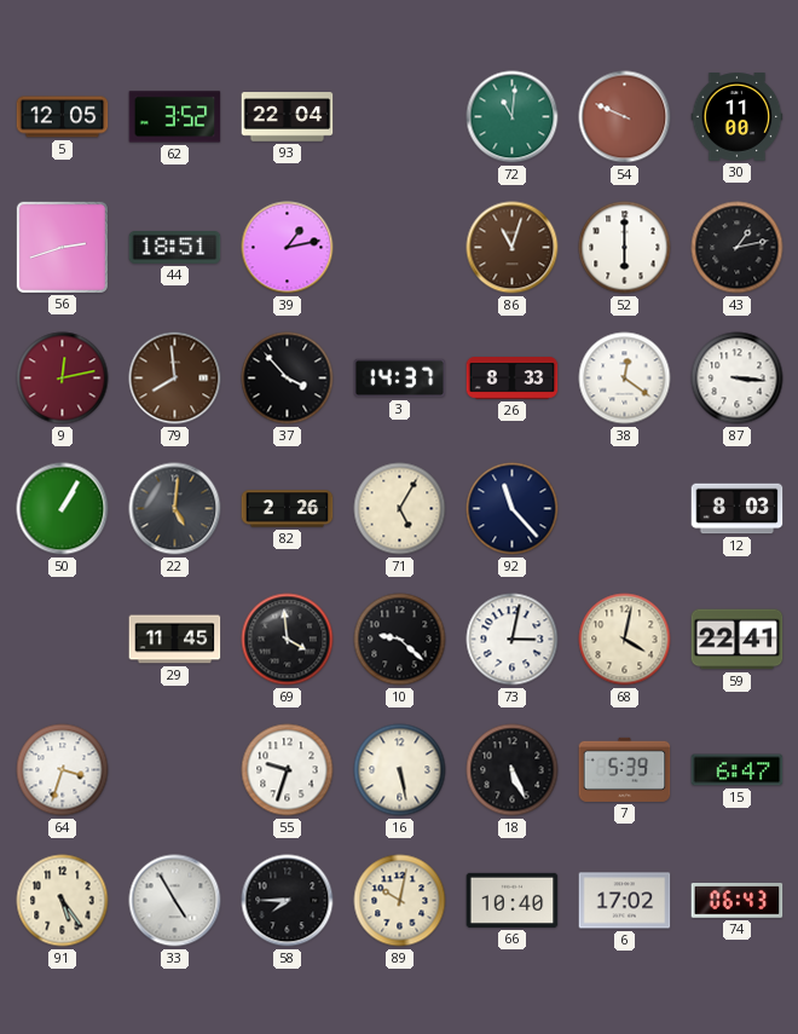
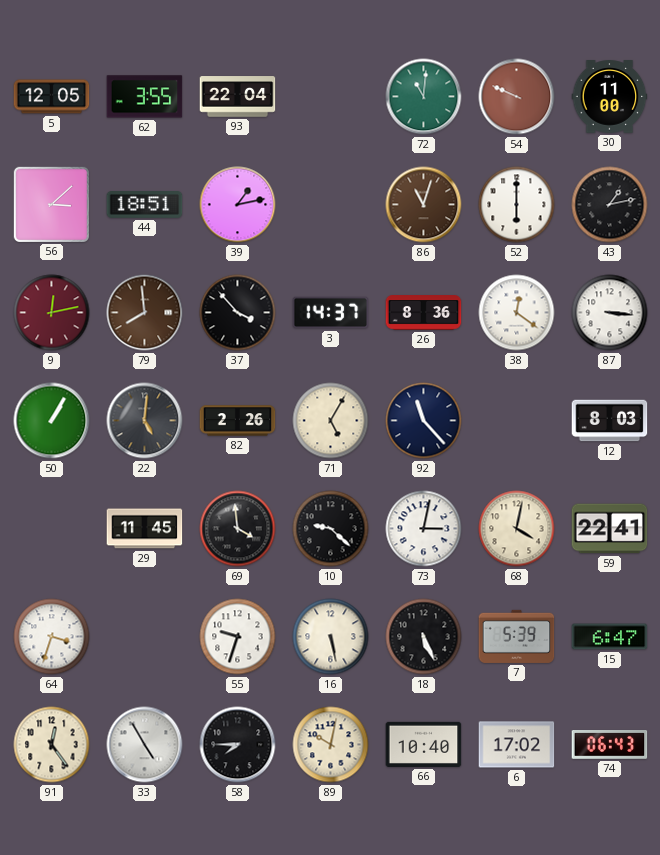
62: 3:52 -> 3:55 (145, 97)
56: 2:42 -> 3:08 (51, 204)
26: 8:33 -> 8:36 (424, 313)
91: 5:24 -> 12:24 (52, 745)
